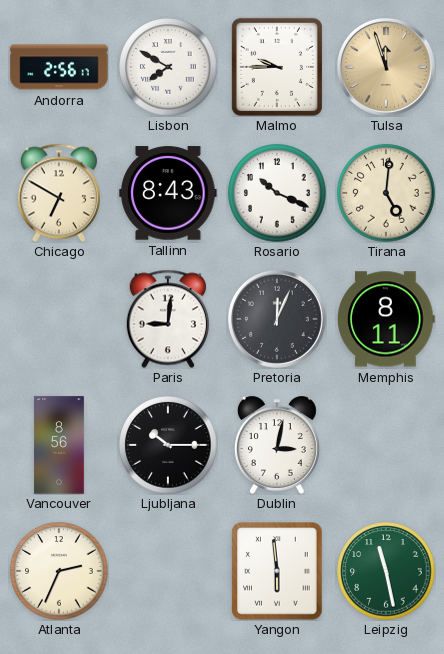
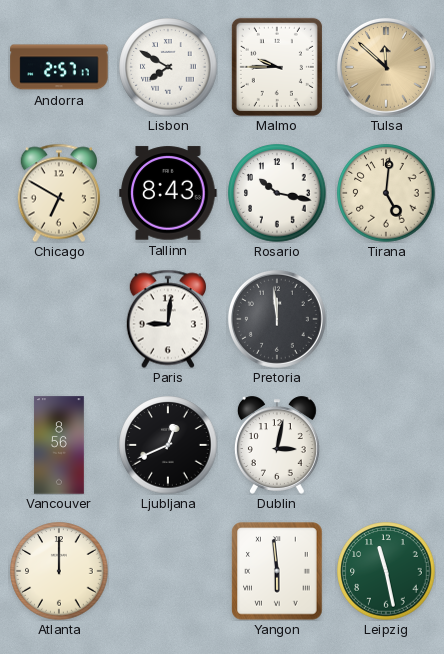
Andorra: 2:56 -> 2:57 (59, 67)
Tulsa: 11:57 -> 11:52 (386, 67)
Rosario: 10:19 -> 10:17 (277, 193)
Pretoria: 12:04 -> 11:59 (277, 319)
Memphis: 8:11 -> none (386, 319)
Ljubljana: 10:15 -> 12:41 (168, 445)
Atlanta: 2:34 -> 12:00 (59, 571)
